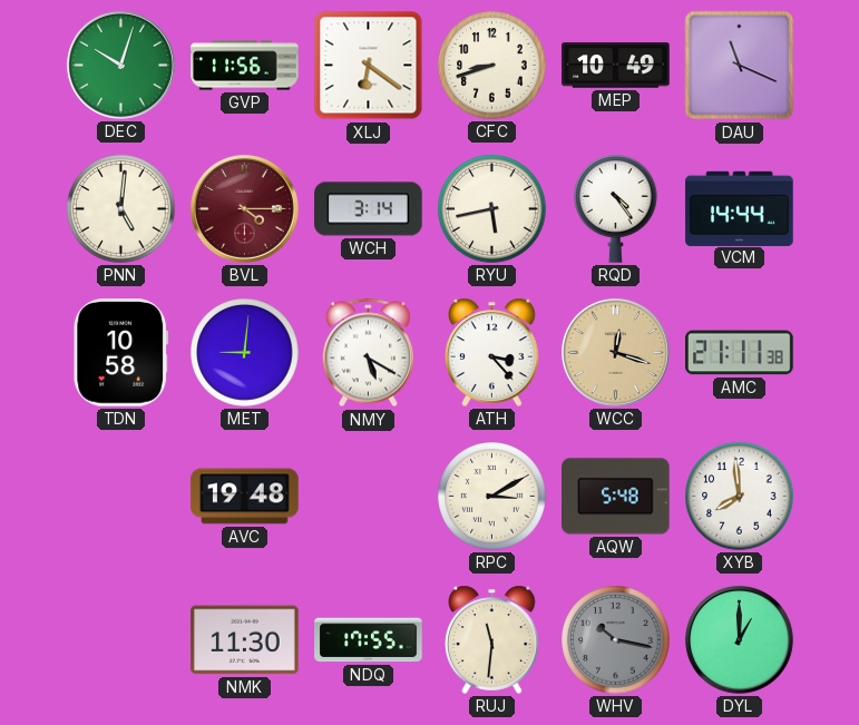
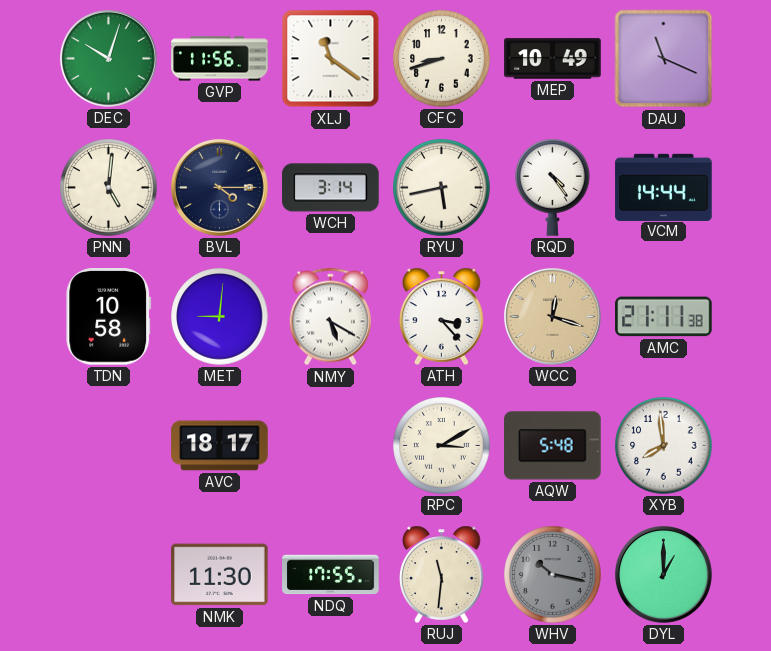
XLJ: 6:21 -> 11:21 (331, 59)
BVL dial: burgundy -> navy (219, 187)
AVC: 19:48 -> 18:17 (220, 446)
